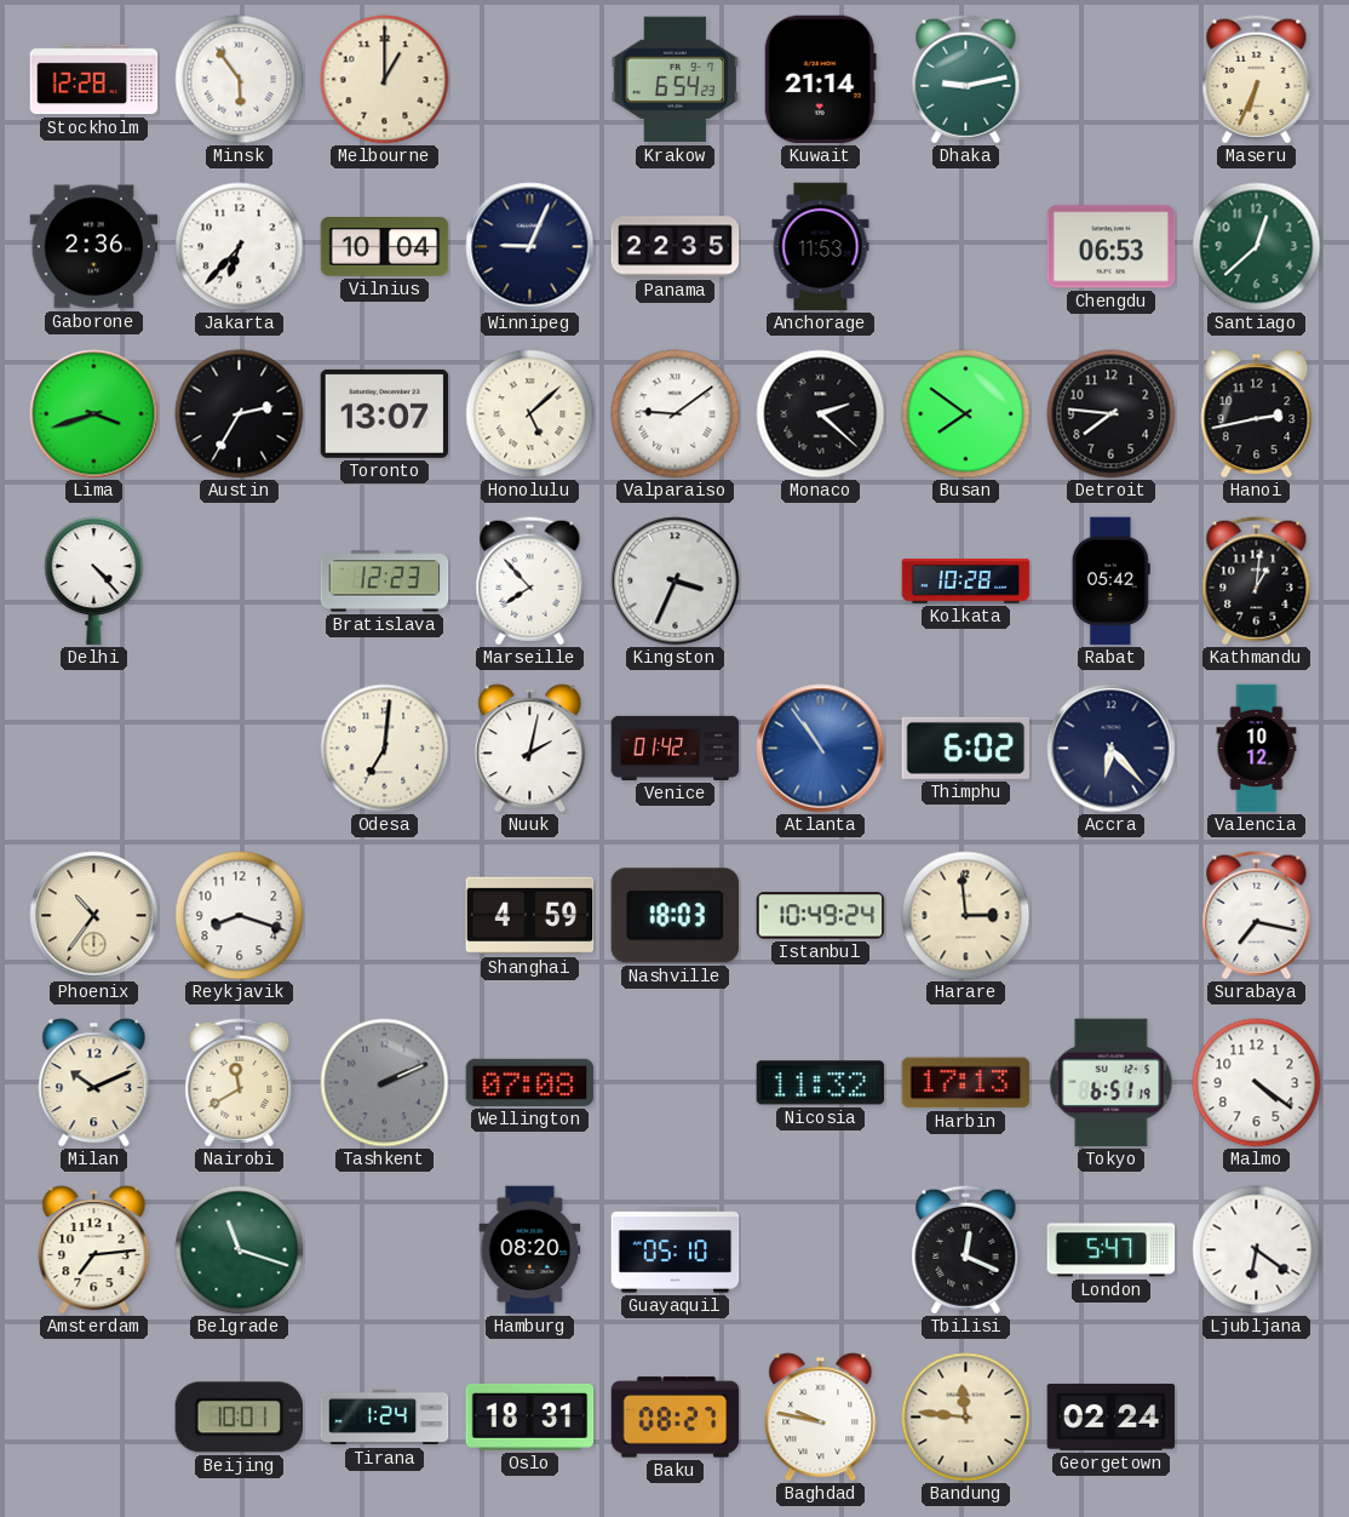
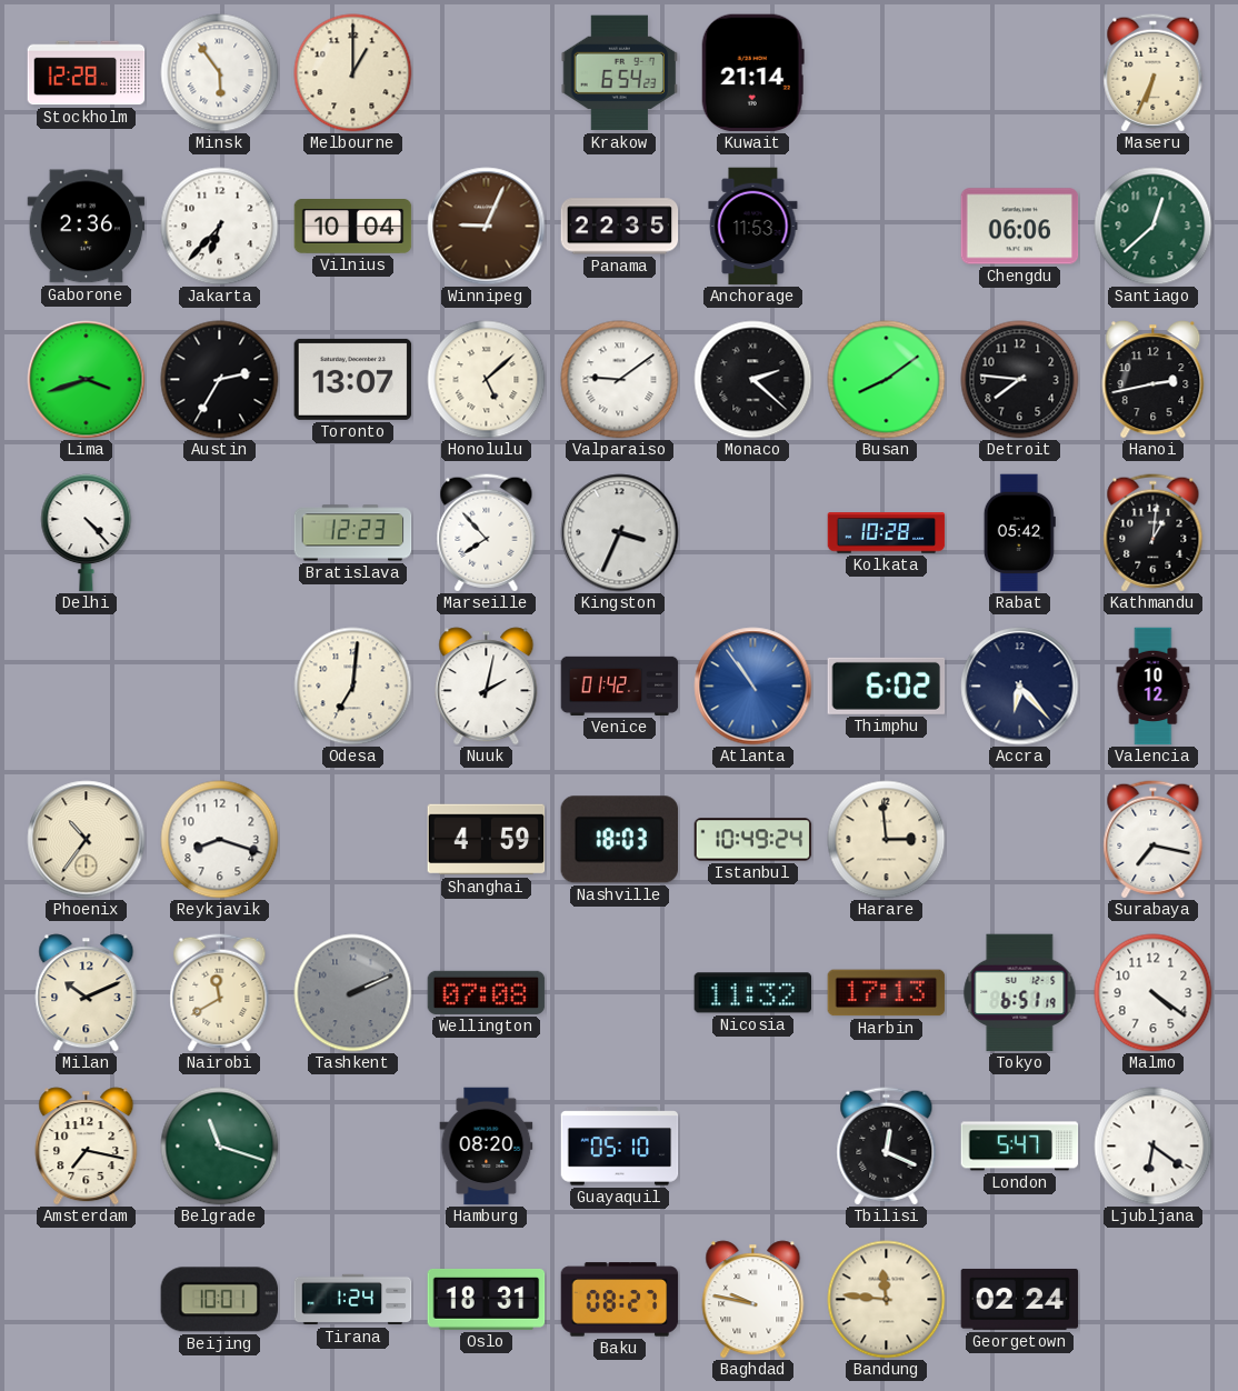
Dhaka: 9:13 -> none (966, 80)
Winnipeg dial: navy -> brown (487, 227)
Chengdu: 06:53 -> 06:06 (1020, 227)
Busan: 7:51 -> 8:09 (887, 380)
Amsterdam: 7:14 -> 7:17 (87, 1147)
